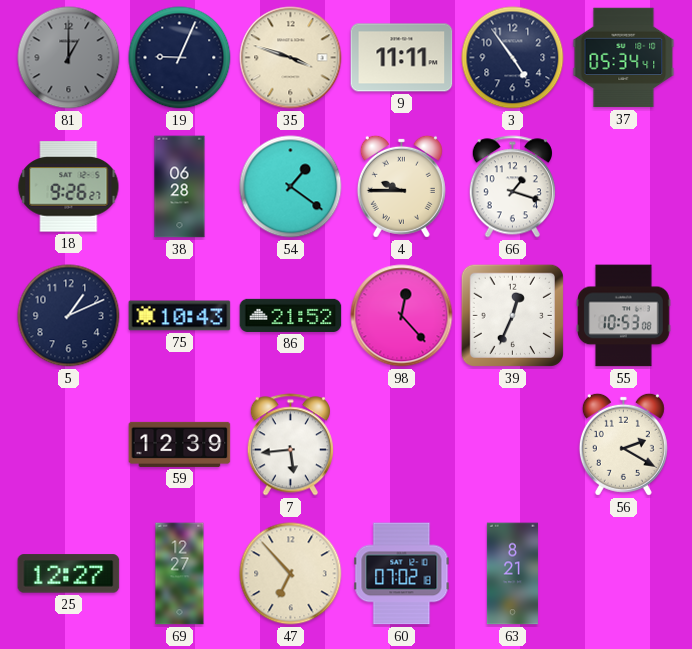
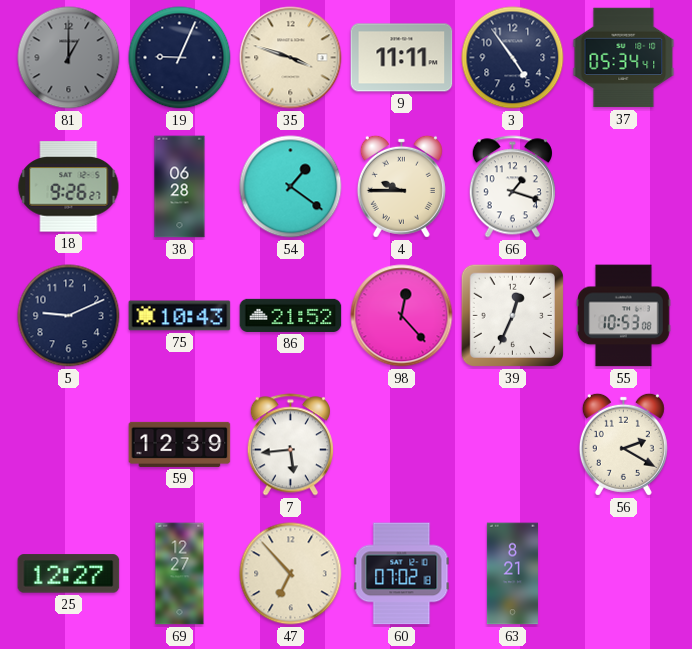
5: 1:11 -> 9:11 (69, 316)
